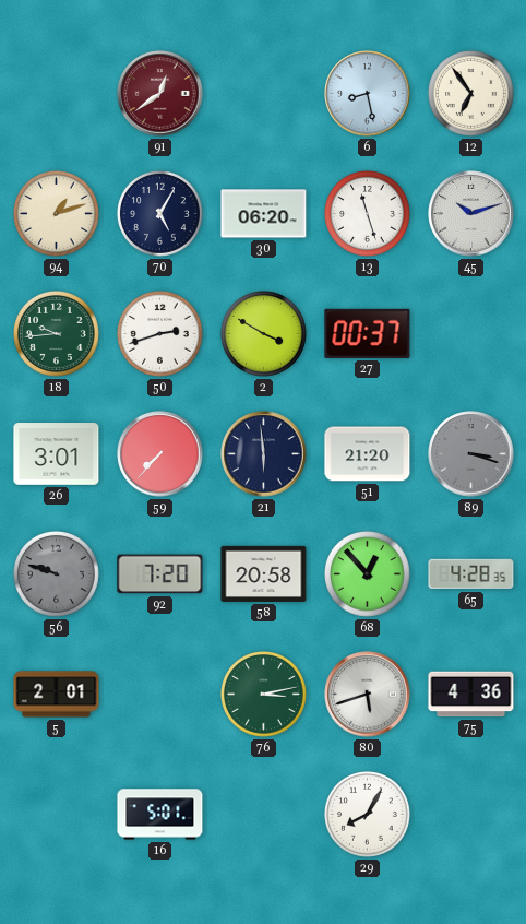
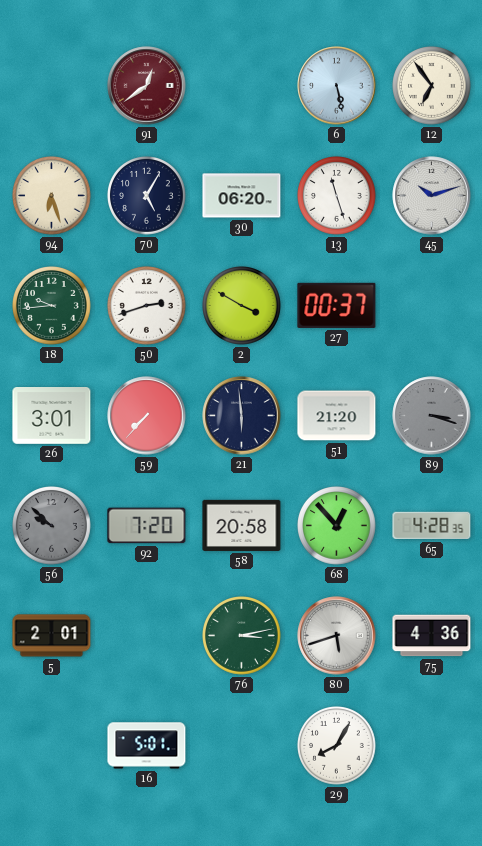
6: 8:28 -> 5:28 (337, 86)
94: 1:12 -> 6:27 (52, 196)
56: 9:48 -> 9:52 (52, 526)
